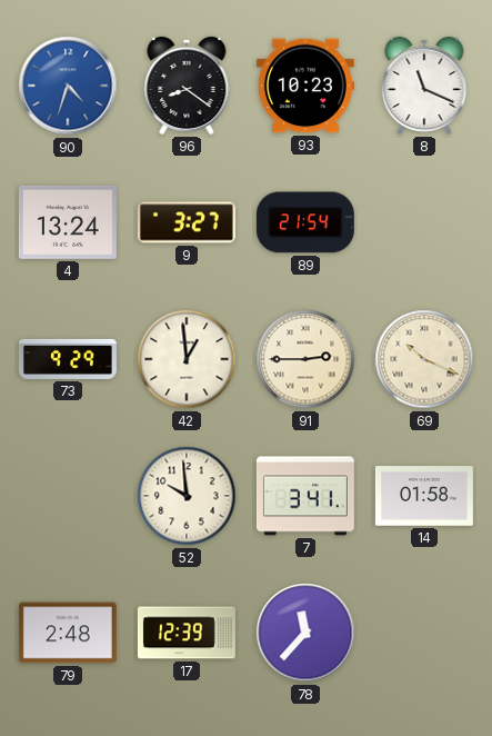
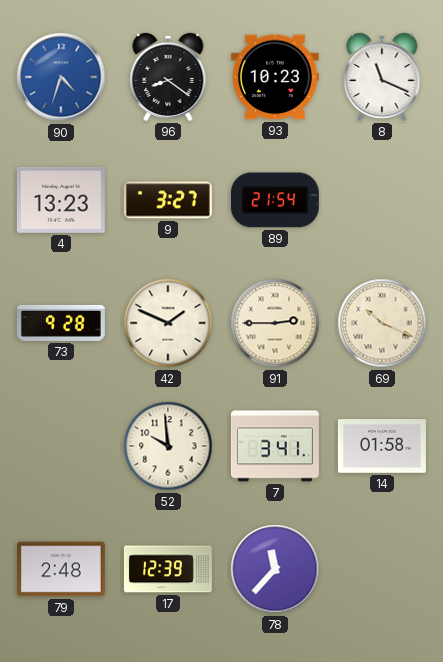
4: 13:24 -> 13:23 (61, 200)
73: 9:29 -> 9:28 (61, 323)
42: 12:59 -> 1:49 (168, 323)
